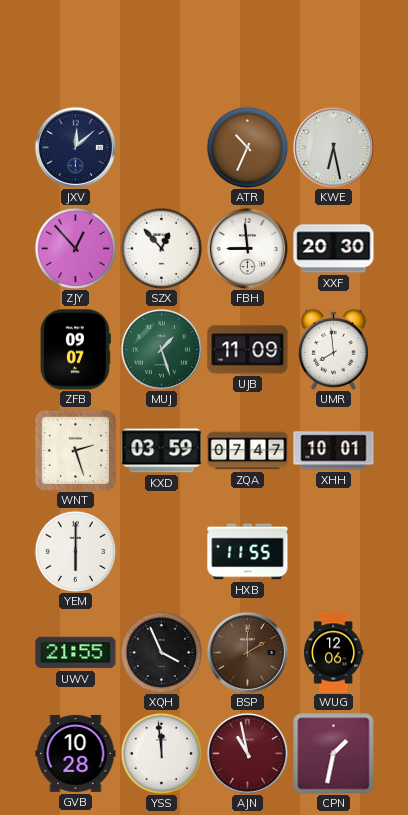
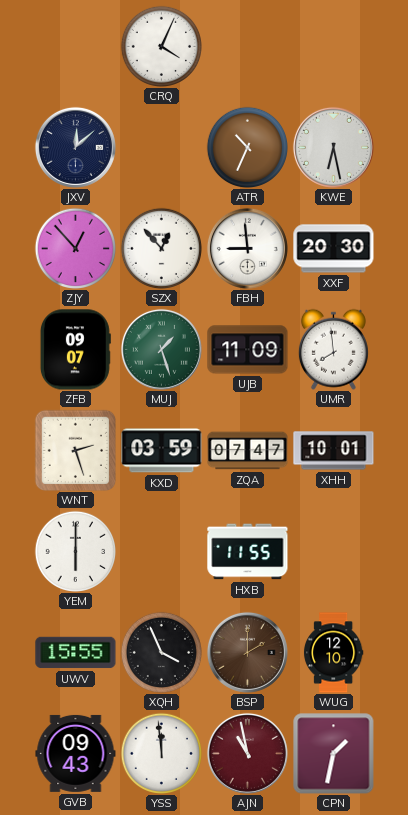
CRQ: none -> 4:04 (161, 46)
UWV: 21:55 -> 15:55 (76, 653)
WUG: 12:06 -> 12:10 (333, 653)
GVB: 10:28 -> 09:43 (76, 753)
